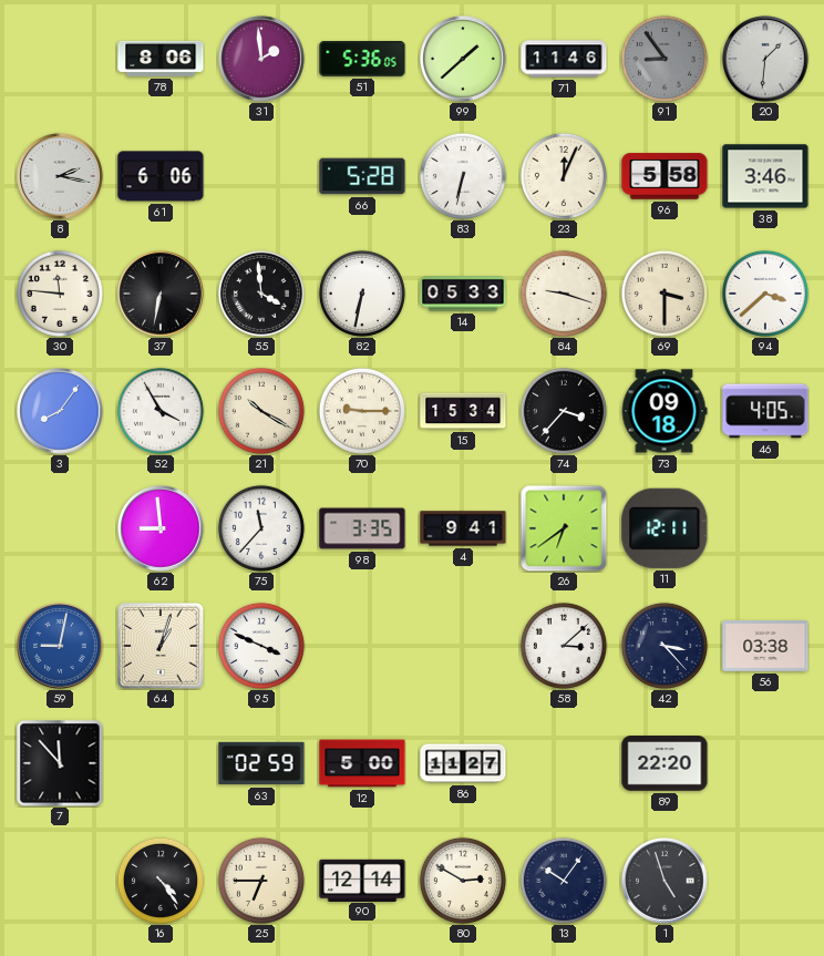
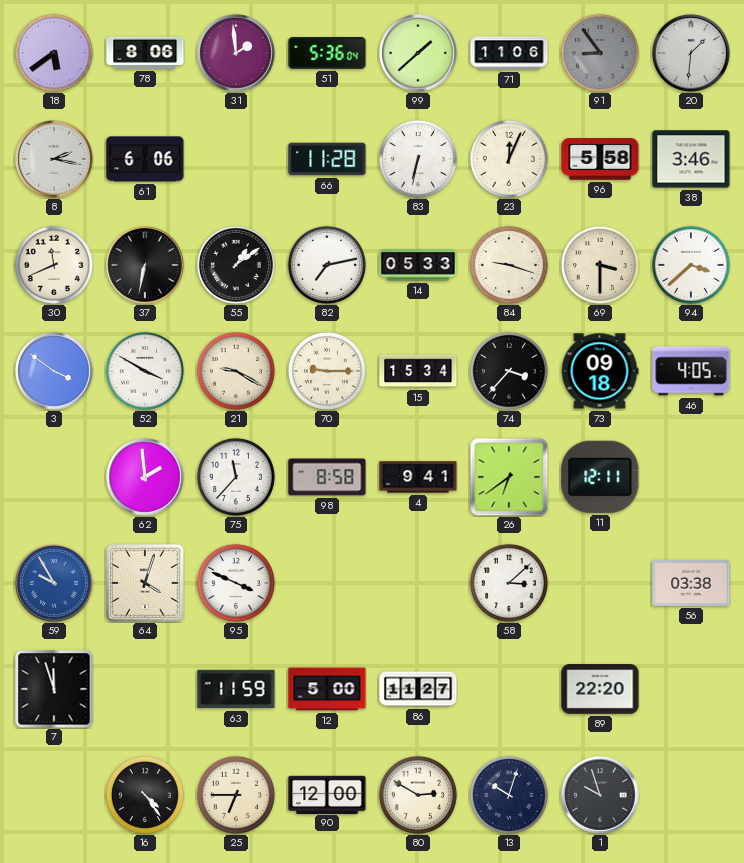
18: none -> 5:39 (54, 53)
51: 5:36:05 -> 5:36:04 (327, 54)
71: 11:46 -> 11:06 (509, 53)
66: 5:28 -> 11:28 (327, 159)
30: 11:46 -> 11:41 (54, 265)
55: 3:59 -> 1:09 (236, 265)
82: 6:32 -> 7:13 (327, 265)
3: 8:06 -> 3:51 (54, 371)
52: 3:55 -> 3:50 (145, 371)
21: 10:20 -> 9:20 (236, 371)
62: 8:59 -> 1:59 (145, 477)
98: 3:35 -> 8:58 (327, 477)
59: 9:02 -> 9:55 (54, 583)
64: 1:03 -> 4:03 (146, 584)
42: 3:23 -> none (665, 646)
7: 11:53 -> 11:57 (54, 689)
63: 02:59 -> 11:59 (236, 689)
90: 12:14 -> 12:00 (327, 794)
13: 10:06 -> 10:03 (509, 795)
1: 4:57 -> 9:57 (600, 795)
